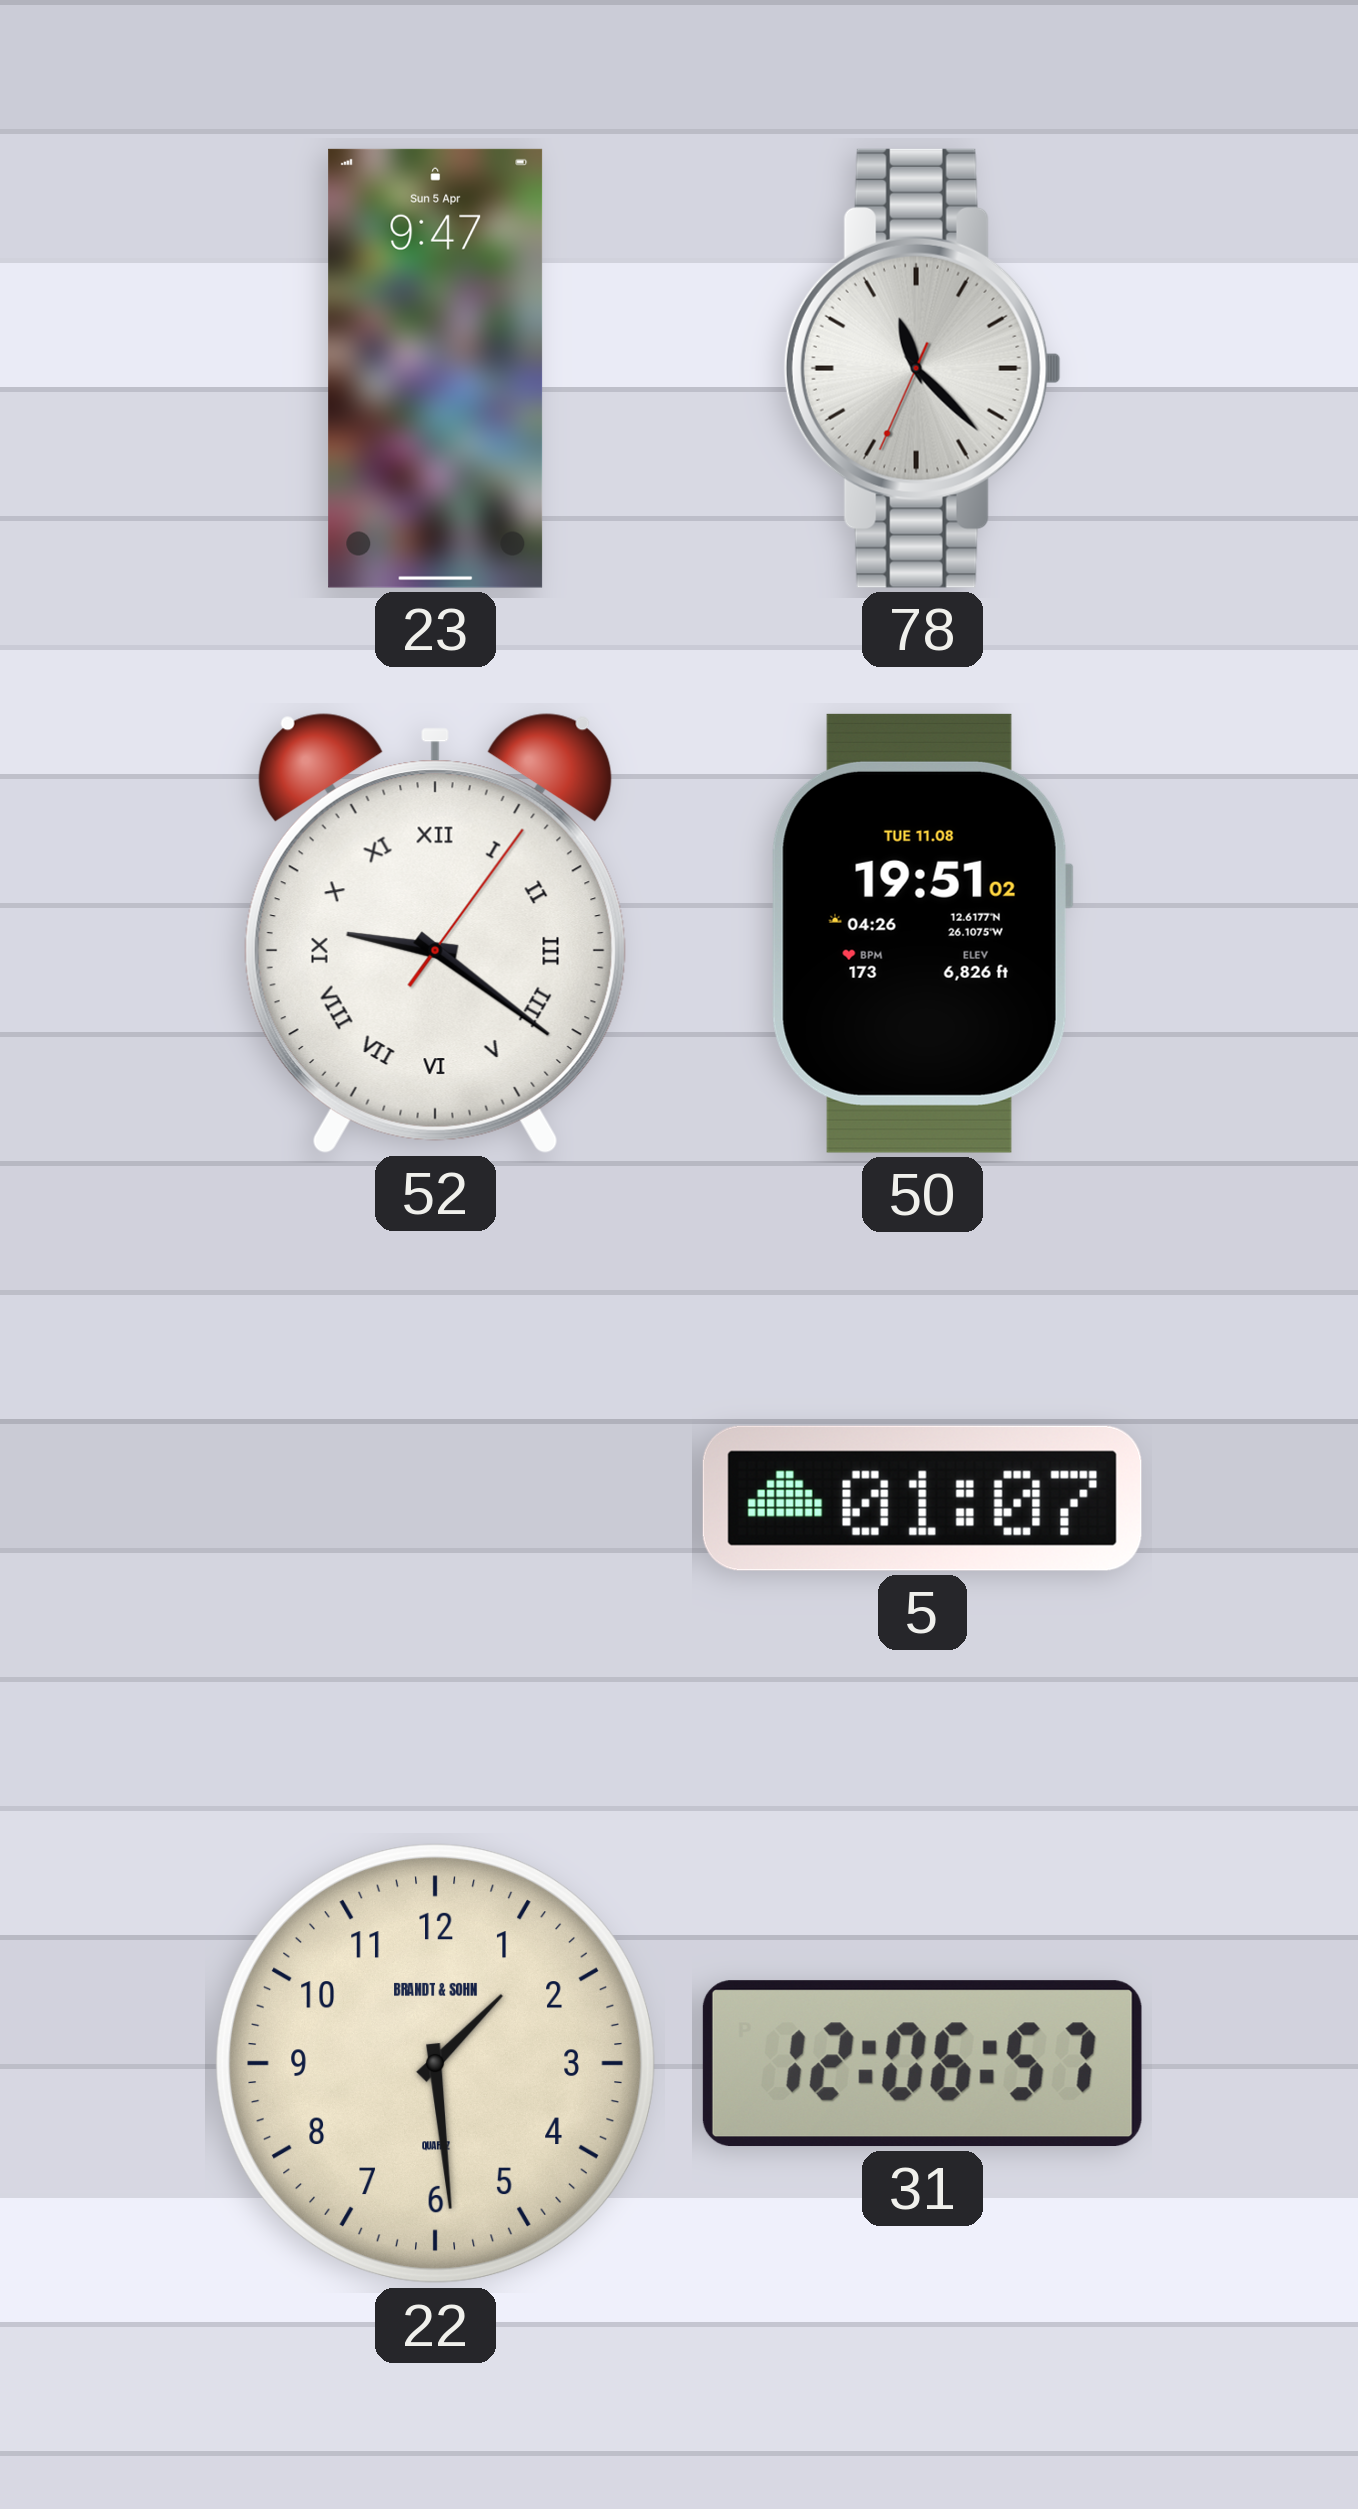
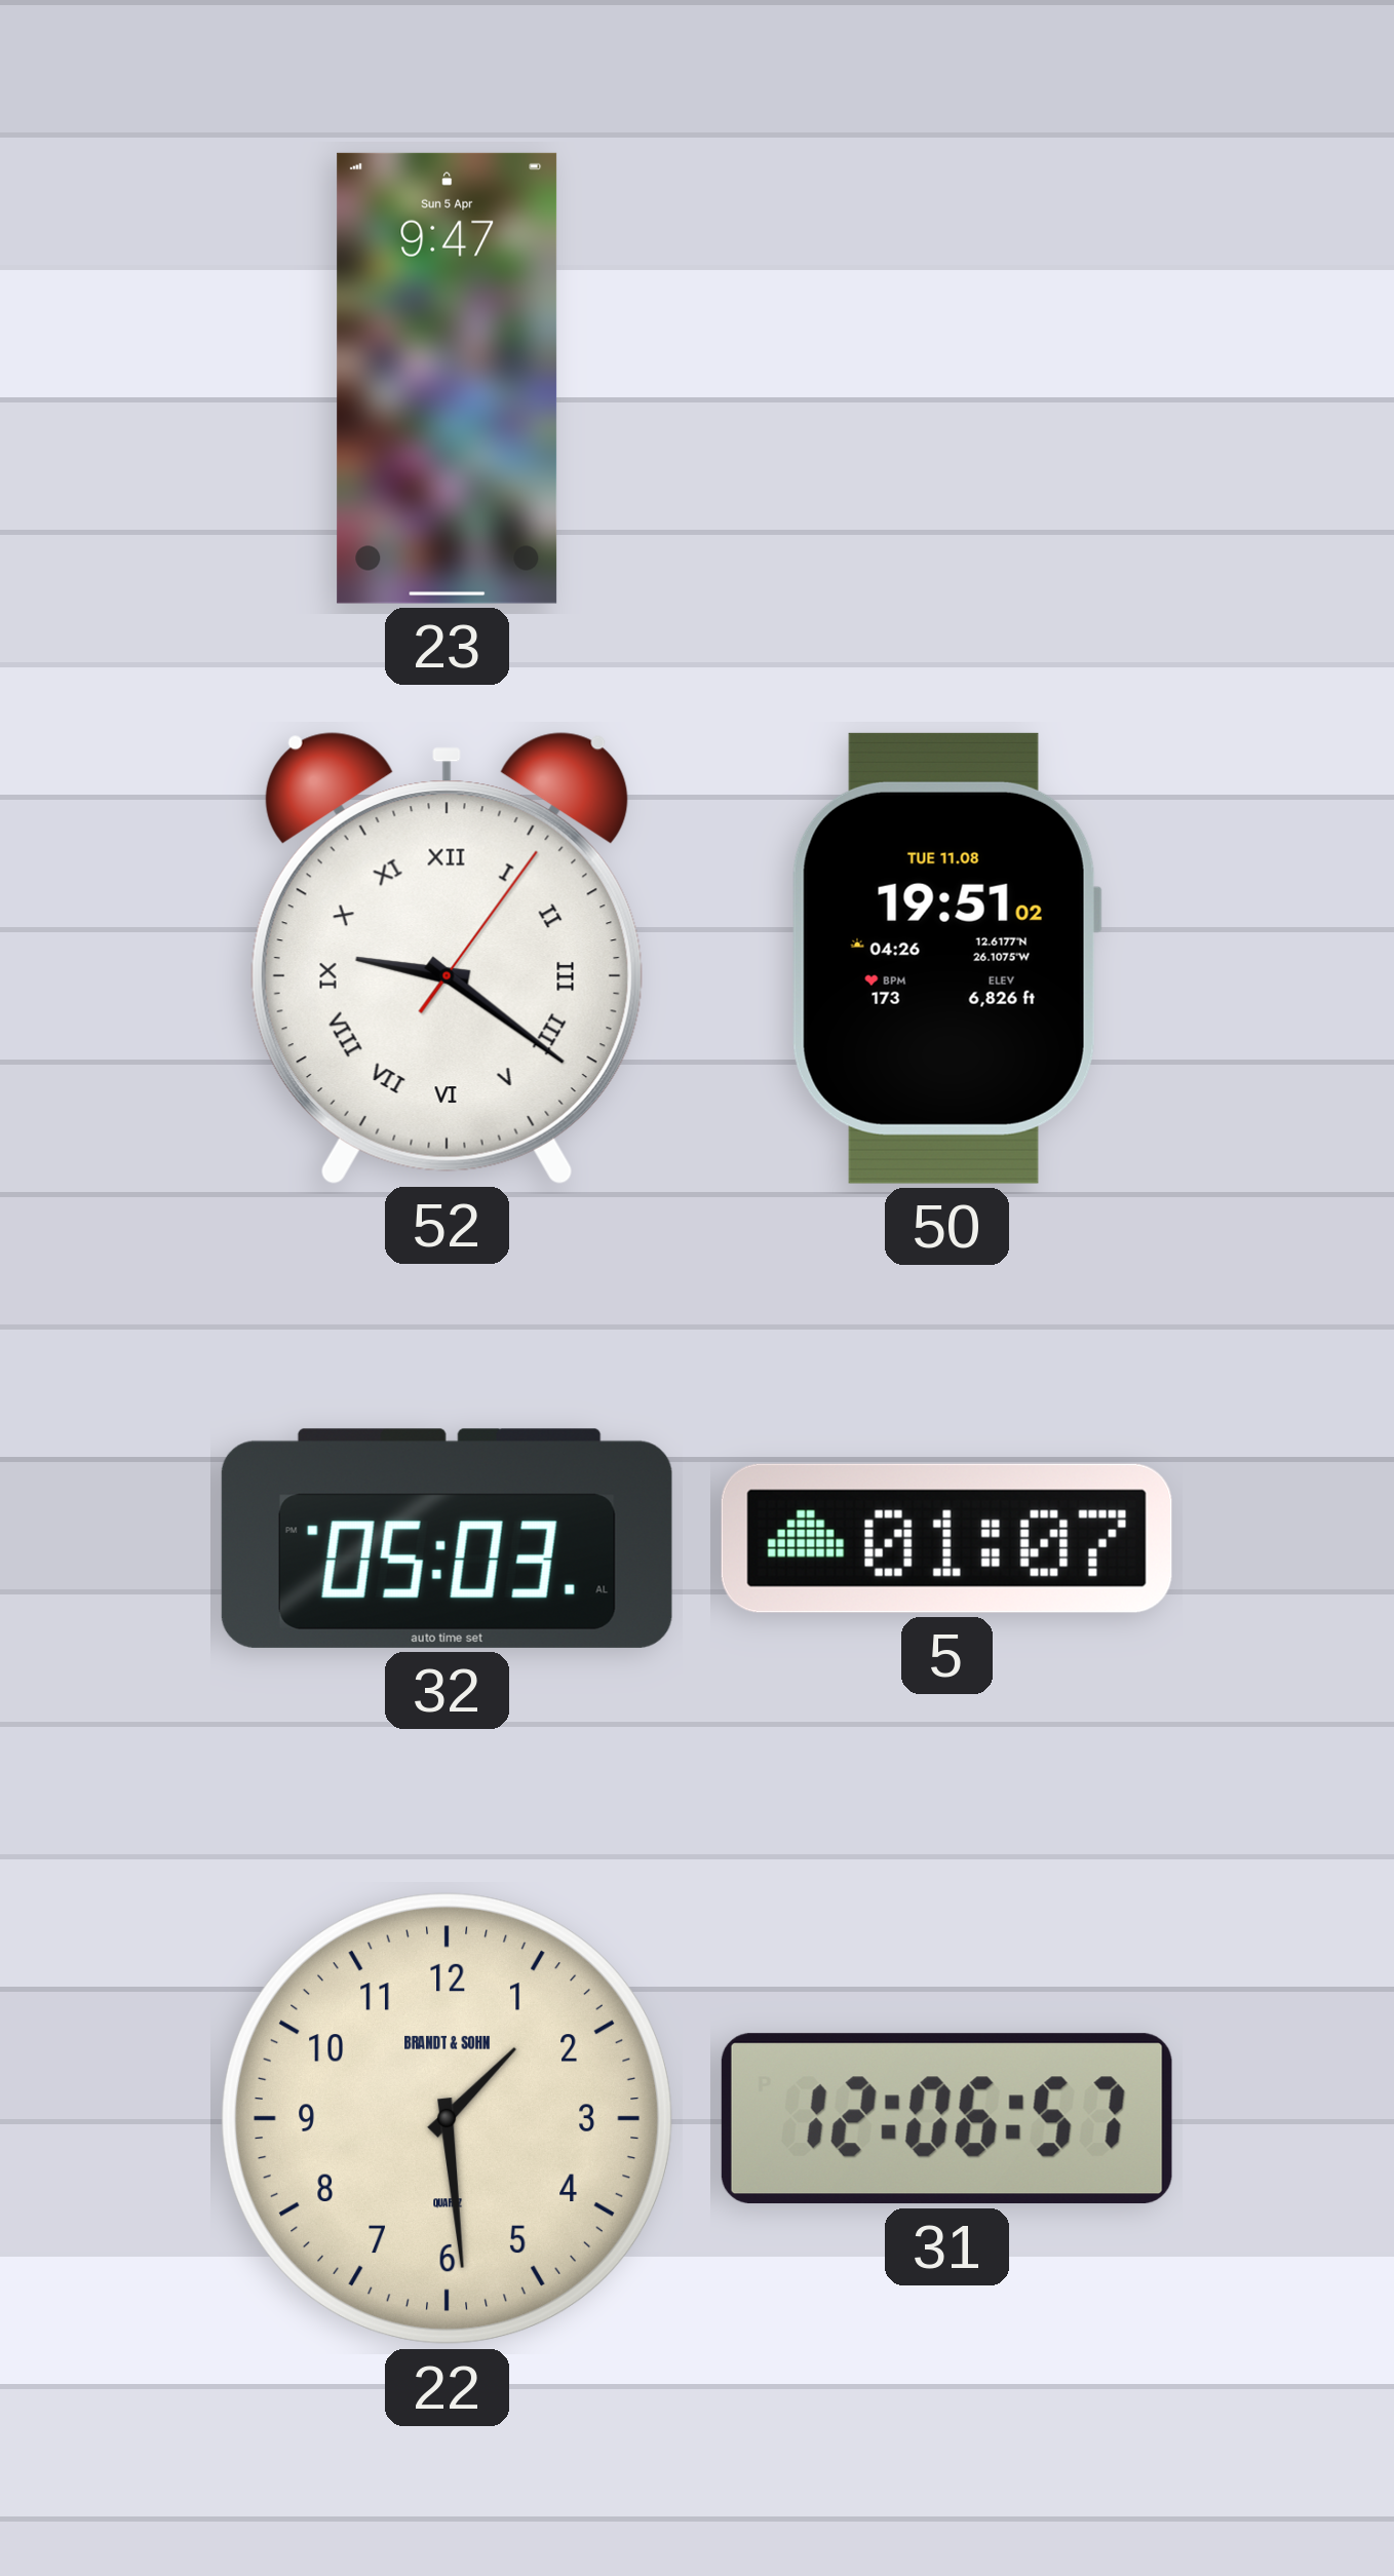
78: 11:22 -> none (922, 368)
32: none -> 05:03 (447, 1538)
